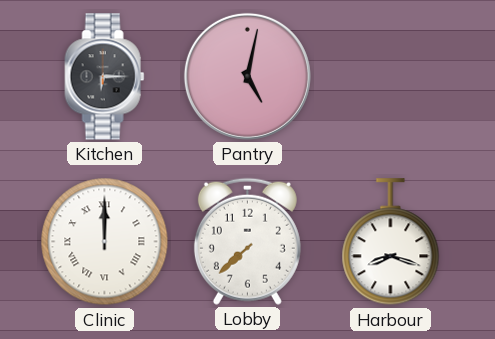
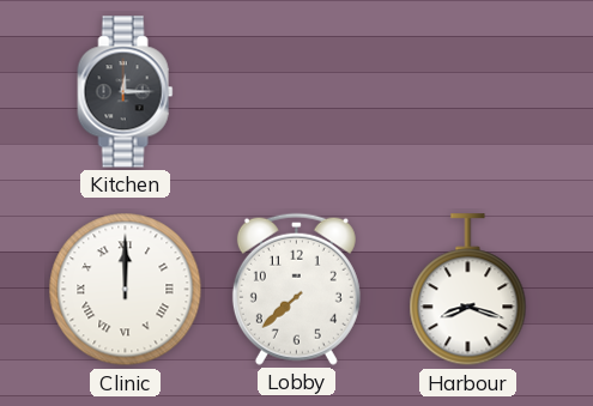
Kitchen: 6:15 -> 12:15 (126, 92)
Pantry: 5:02 -> none (247, 76)
